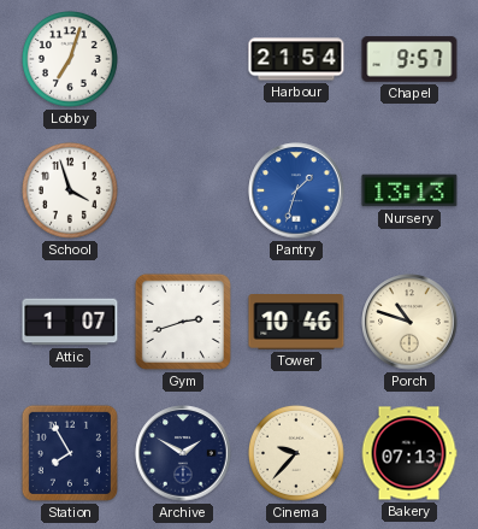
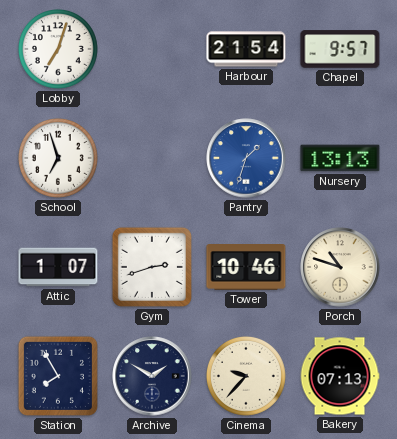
School: 3:57 -> 6:57 (58, 158)
